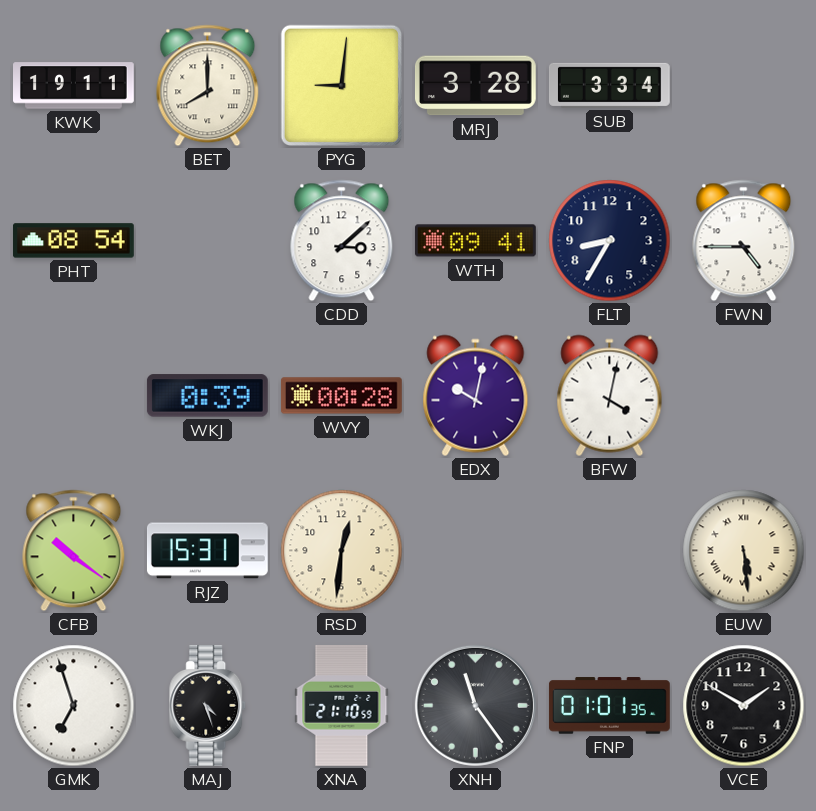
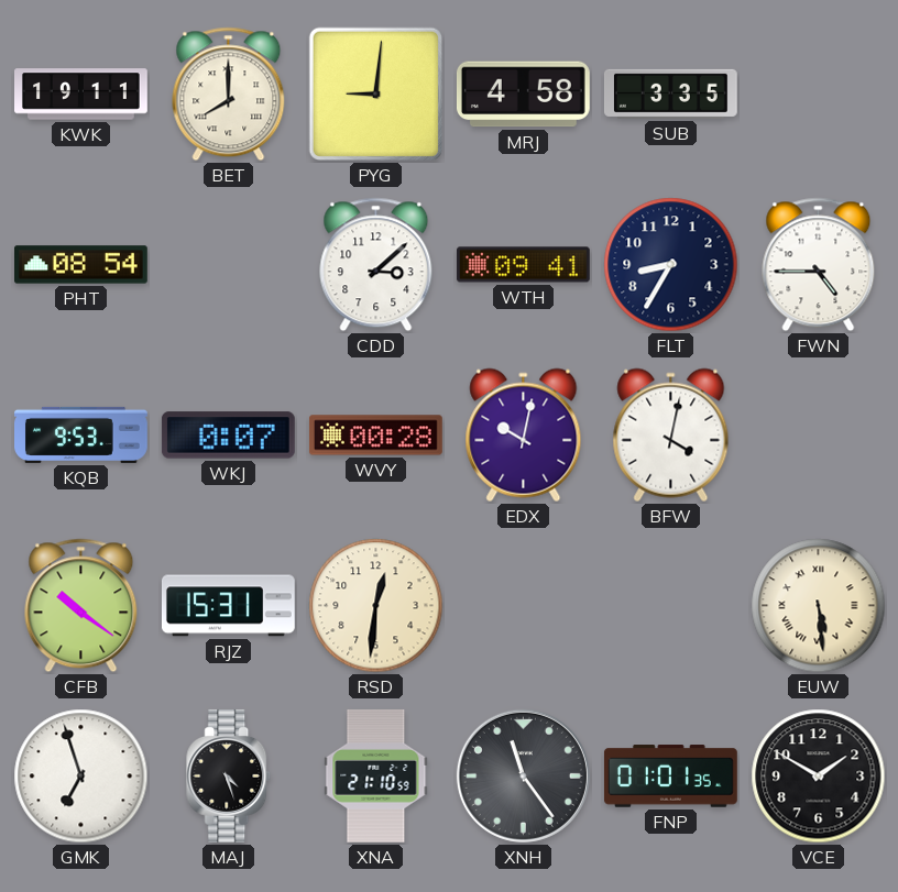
MRJ: 3:28 -> 4:58 (523, 95)
SUB: 3:34 -> 3:35 (670, 93)
KQB: none -> 9:53 (81, 434)
WKJ: 0:39 -> 0:07 (228, 436)
